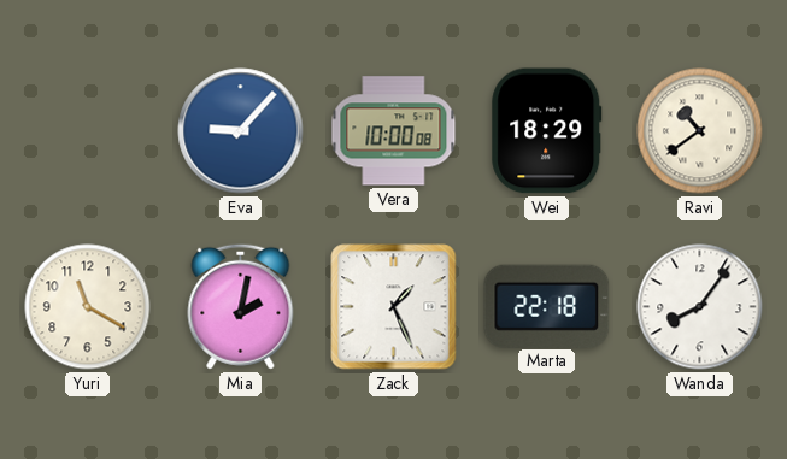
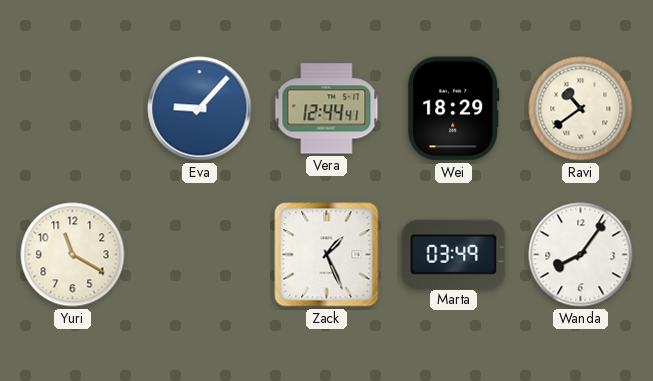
Vera: 10:00 -> 12:44 (327, 109)
Mia: 2:02 -> none (241, 306)
Marta: 22:18 -> 03:49 (454, 254)
